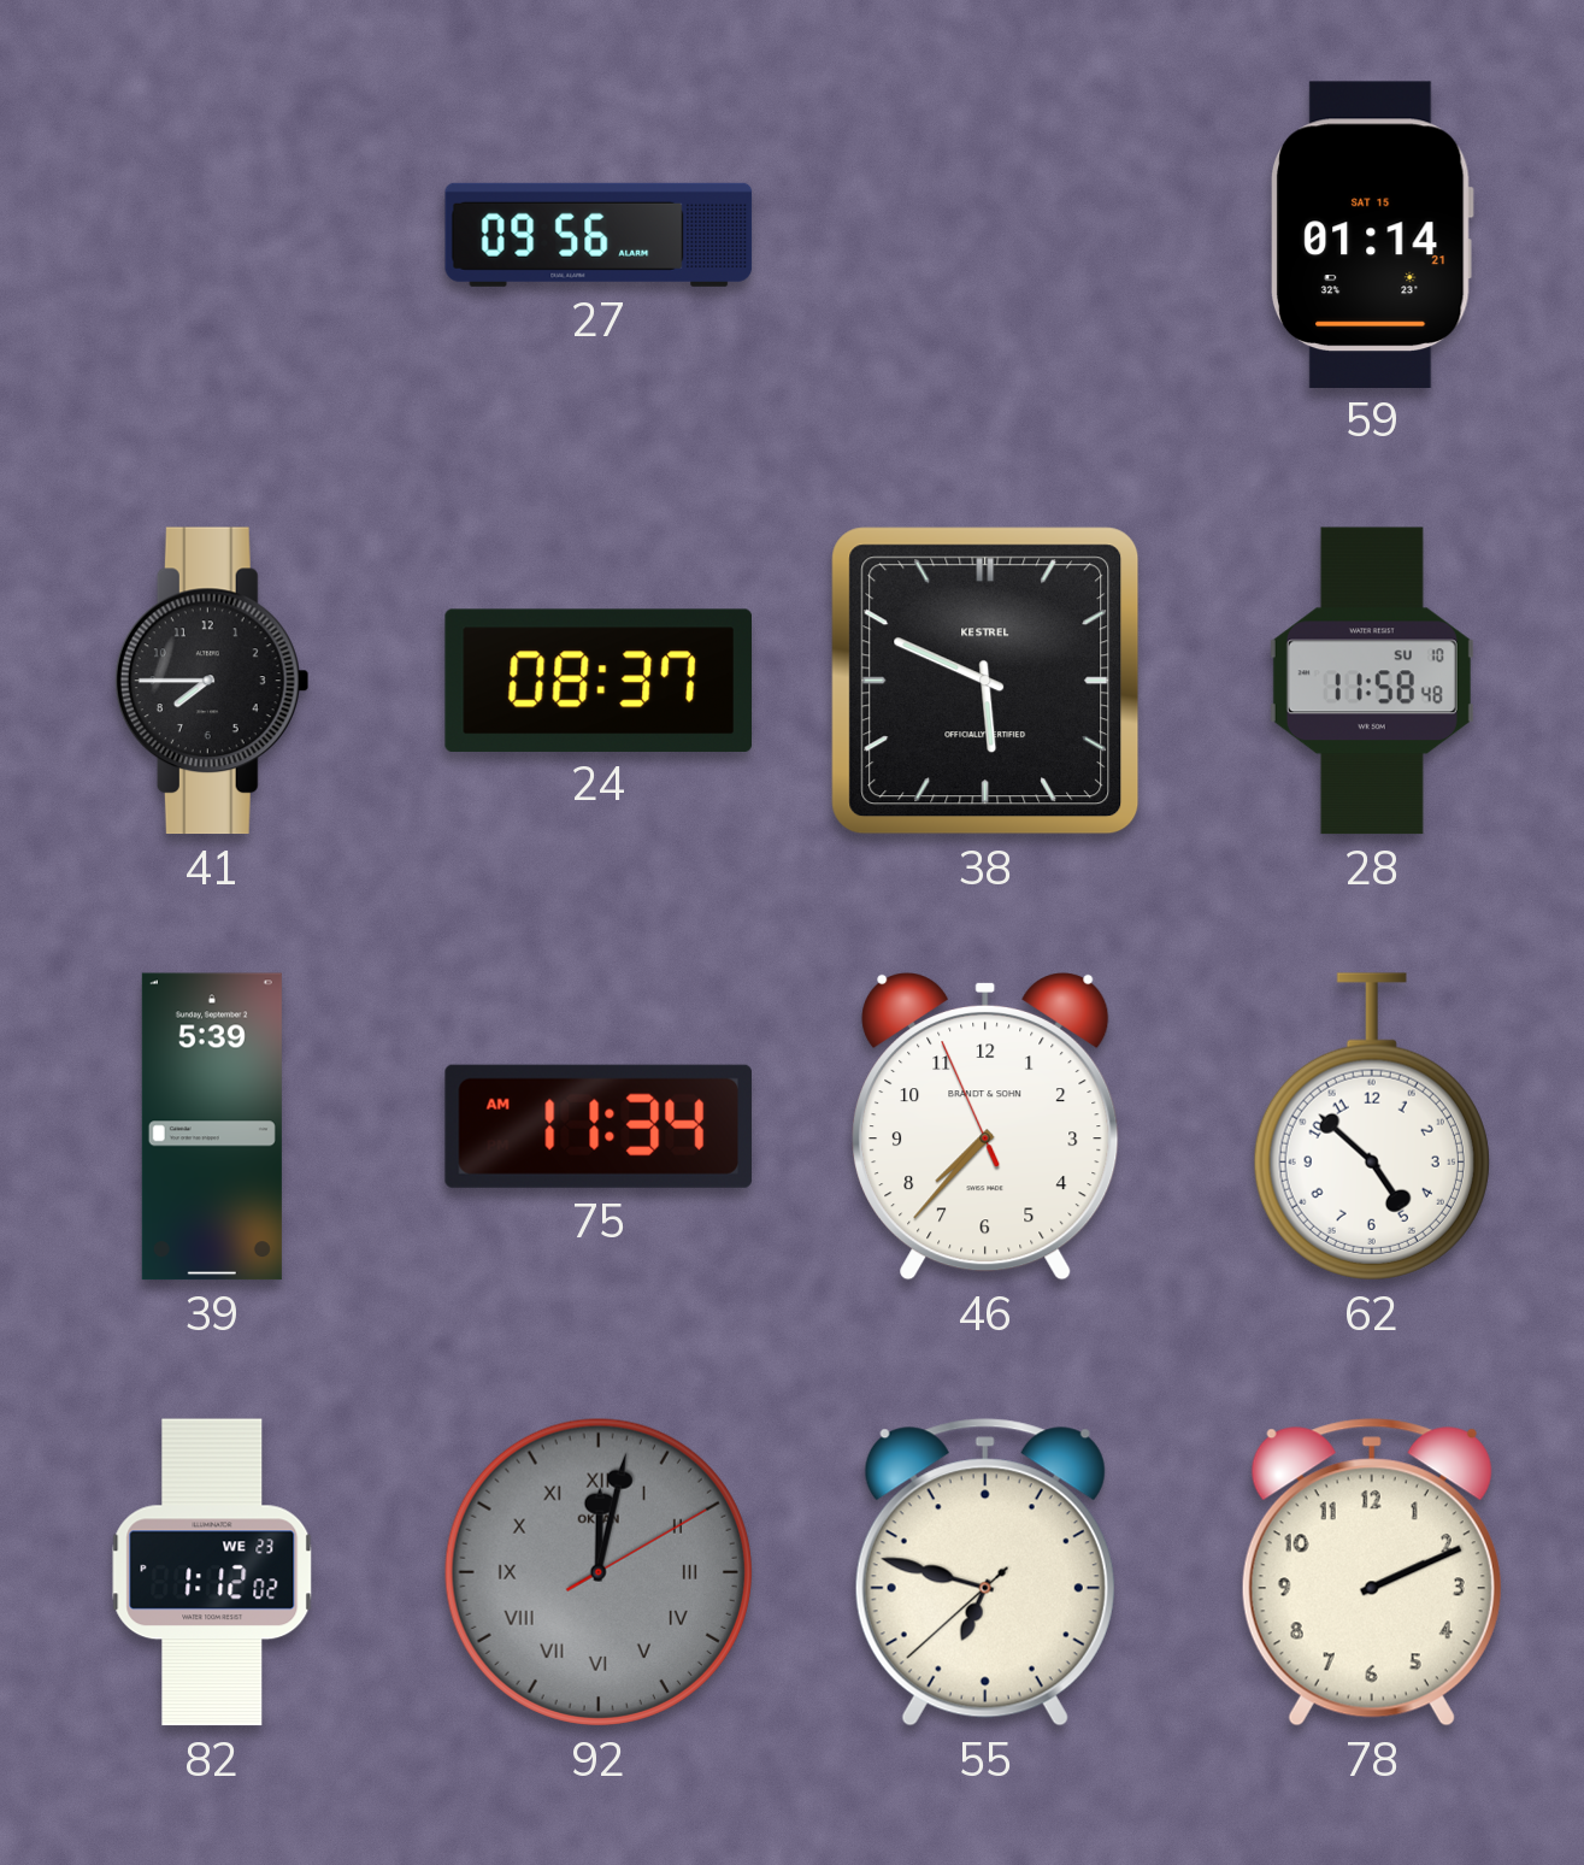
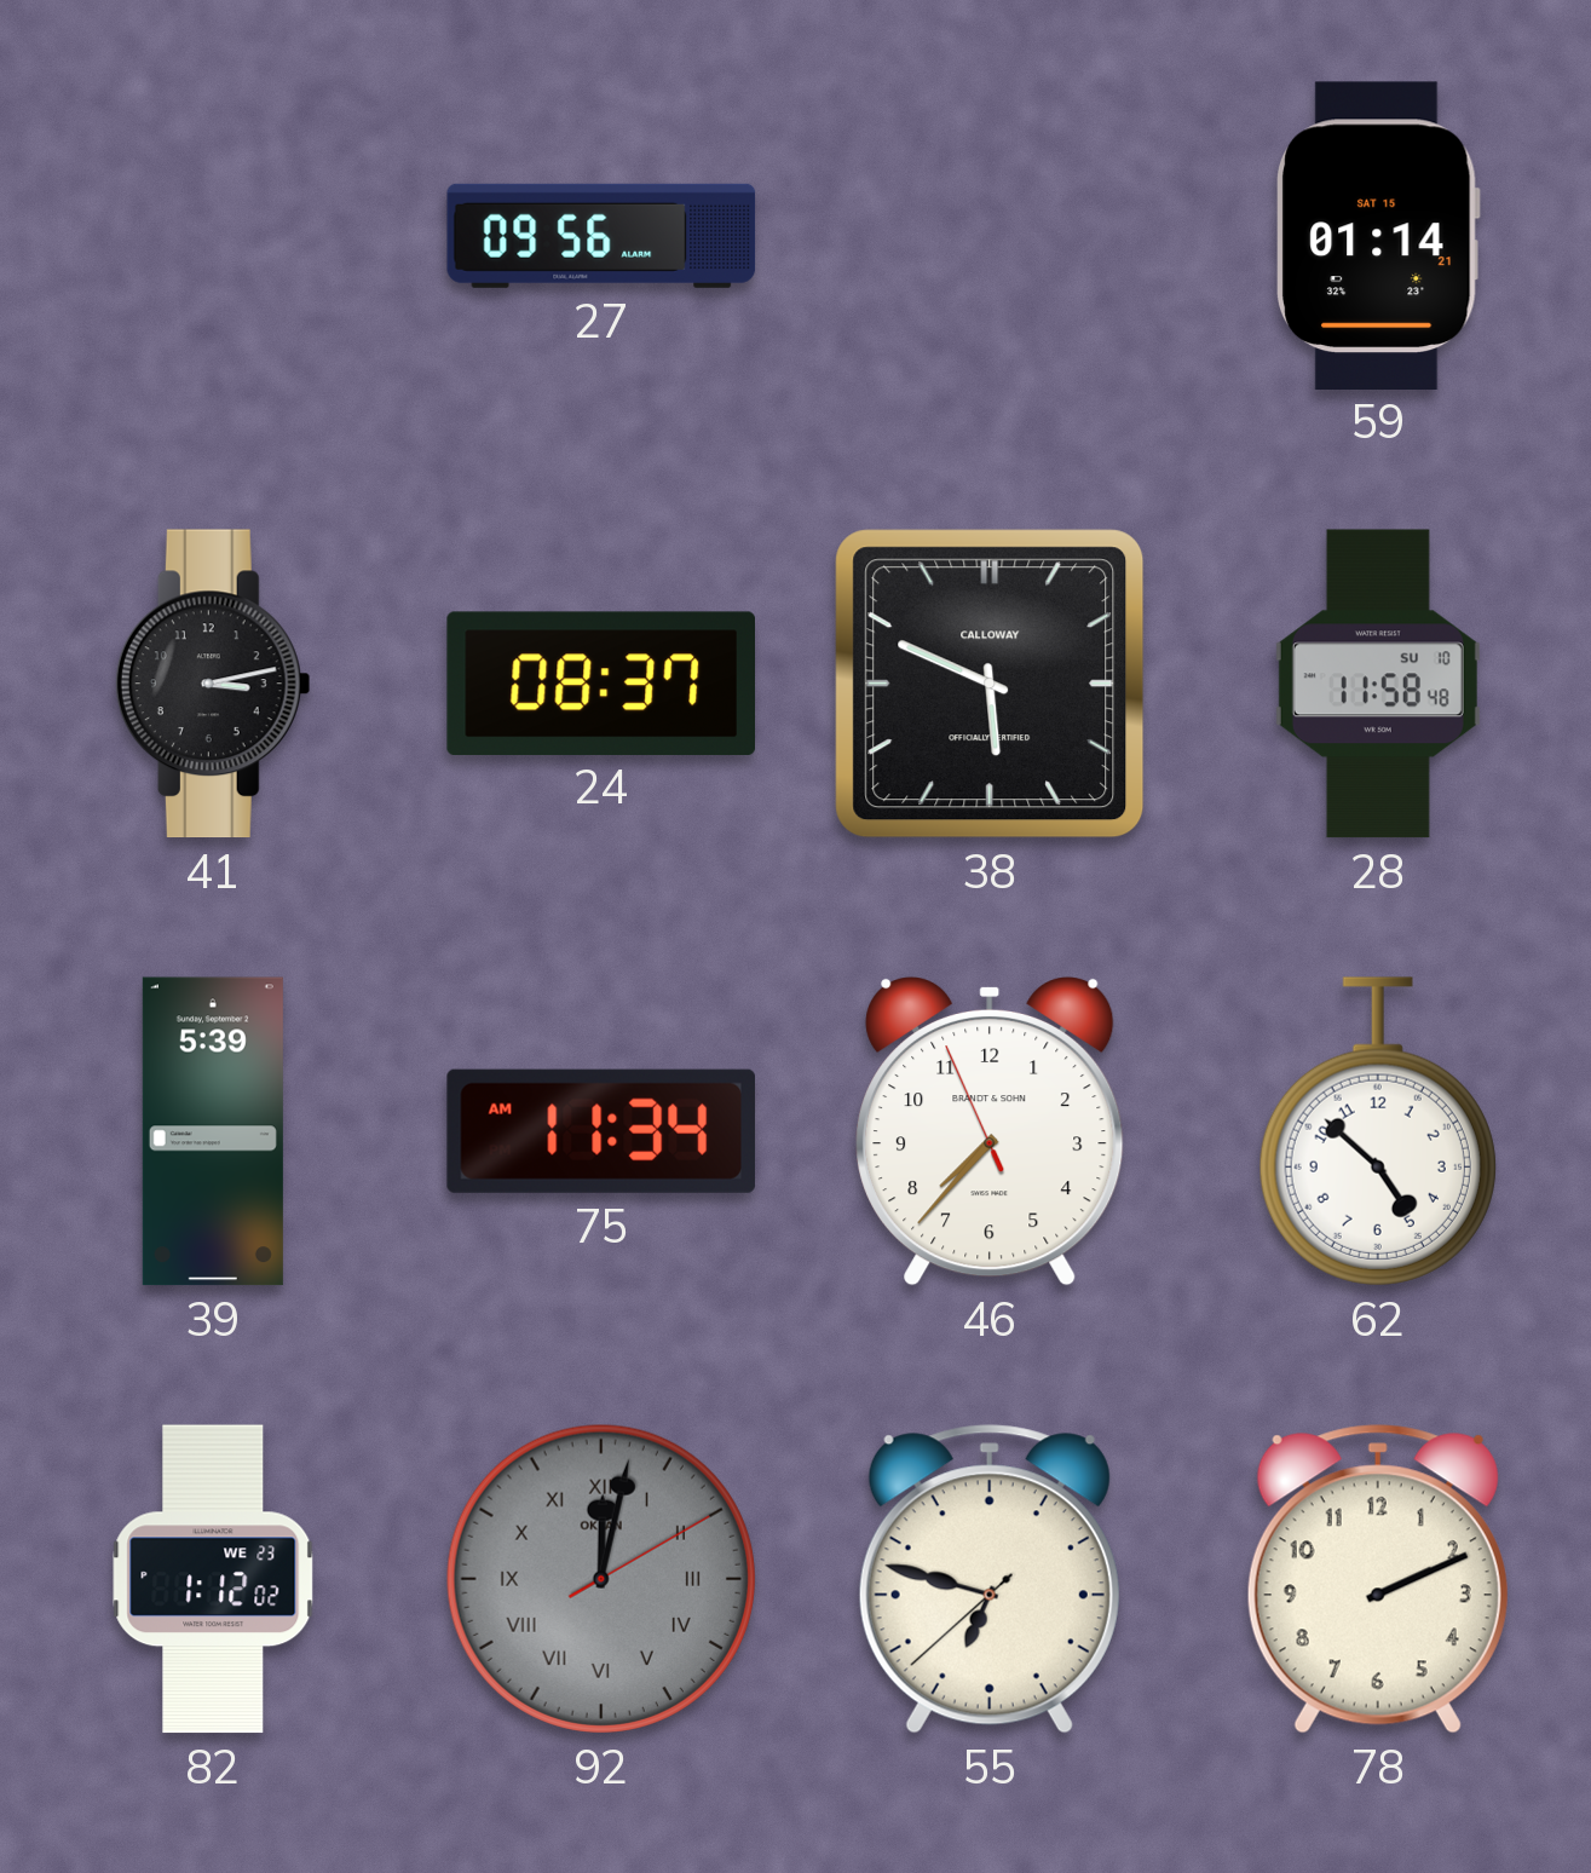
41: 7:45 -> 3:13 (213, 684)
38 brand: KESTREL -> CALLOWAY (990, 684)
